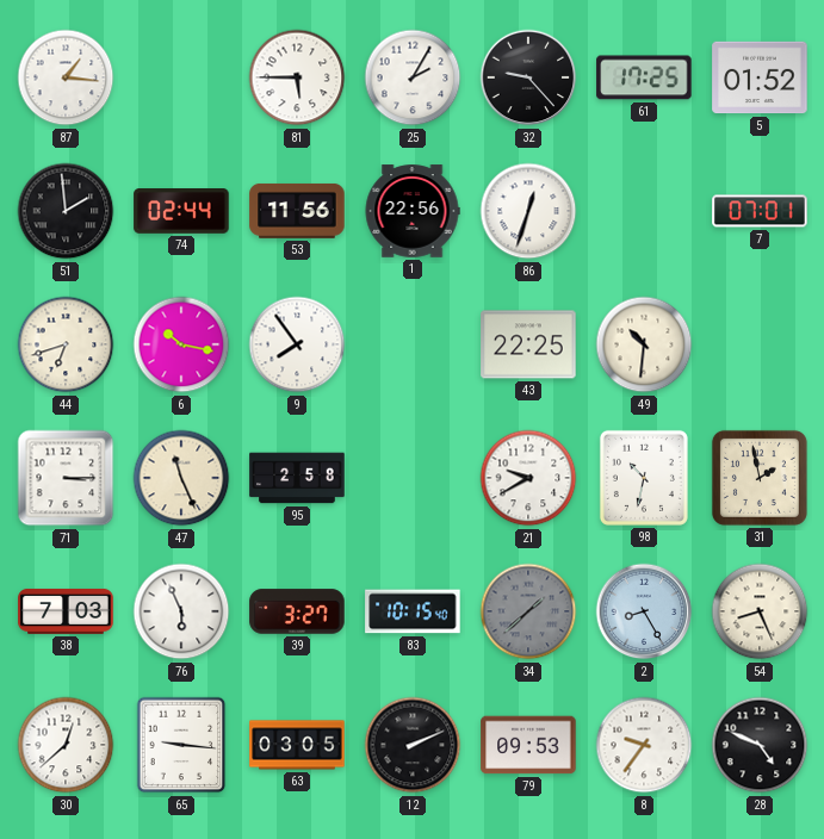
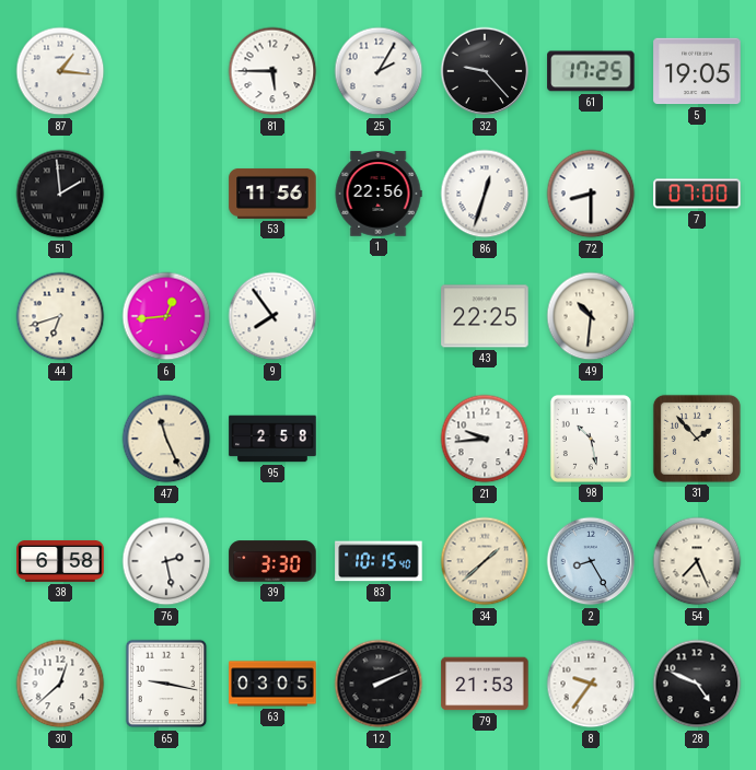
5: 01:52 -> 19:05 (697, 71)
74: 02:44 -> none (181, 212)
72: none -> 8:30 (591, 194)
7: 07:01 -> 07:00 (697, 194)
6: 10:17 -> 12:44 (166, 316)
71: 3:15 -> none (66, 478)
21: 9:40 -> 9:44 (485, 439)
98: 10:32 -> 10:28 (591, 439)
31: 1:58 -> 1:53 (697, 439)
38: 7:03 -> 6:58 (60, 561)
76: 5:56 -> 2:28 (166, 561)
39: 3:27 -> 3:30 (272, 561)
34 dial: grey -> cream (485, 561)
54: 8:26 -> 7:26 (697, 561)
65: 9:16 -> 9:17 (166, 684)
79: 09:53 -> 21:53 (485, 684)
